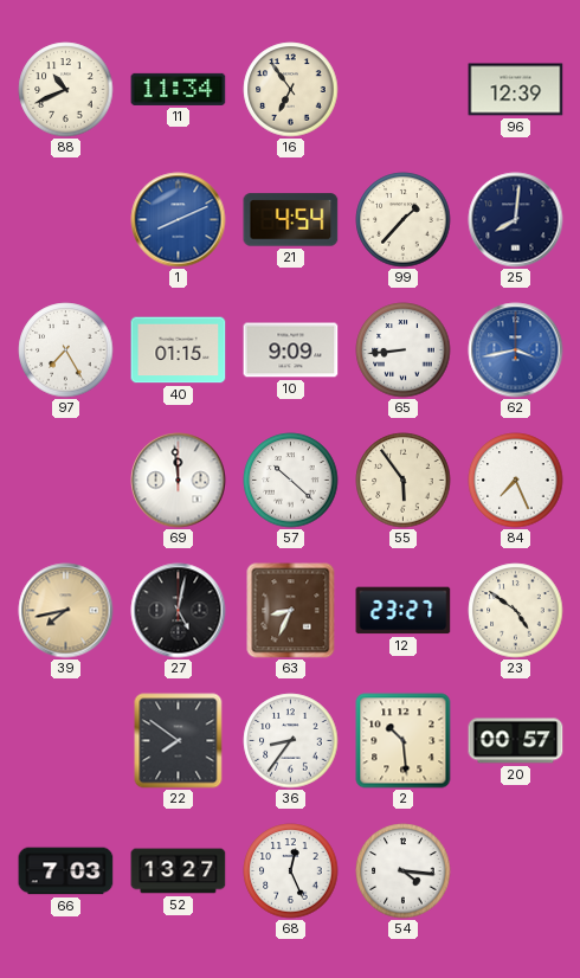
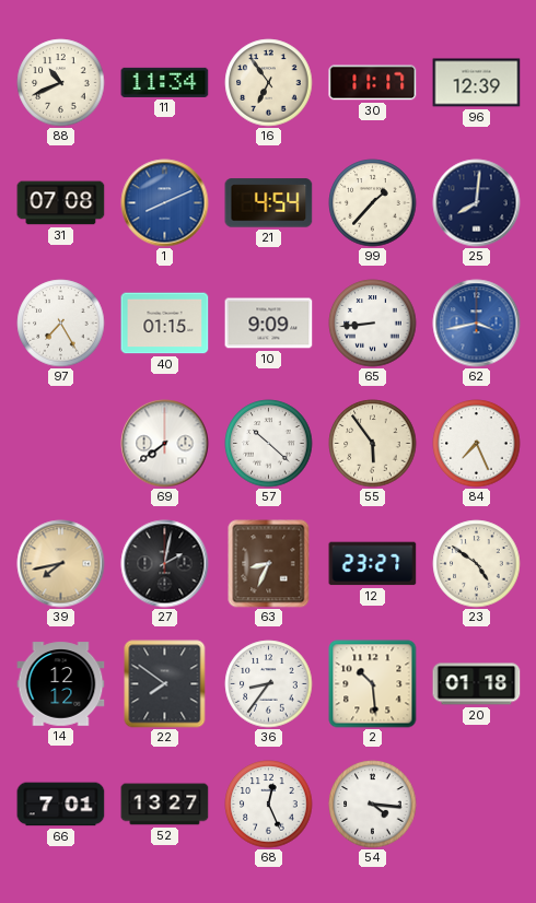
30: none -> 11:17 (373, 83)
31: none -> 07:08 (61, 203)
69: 11:59 -> 7:39 (165, 444)
27: 5:02 -> 2:02 (165, 564)
14: none -> 12:12 (61, 684)
20: 00:57 -> 01:18 (477, 684)
66: 7:03 -> 7:01 (61, 805)
